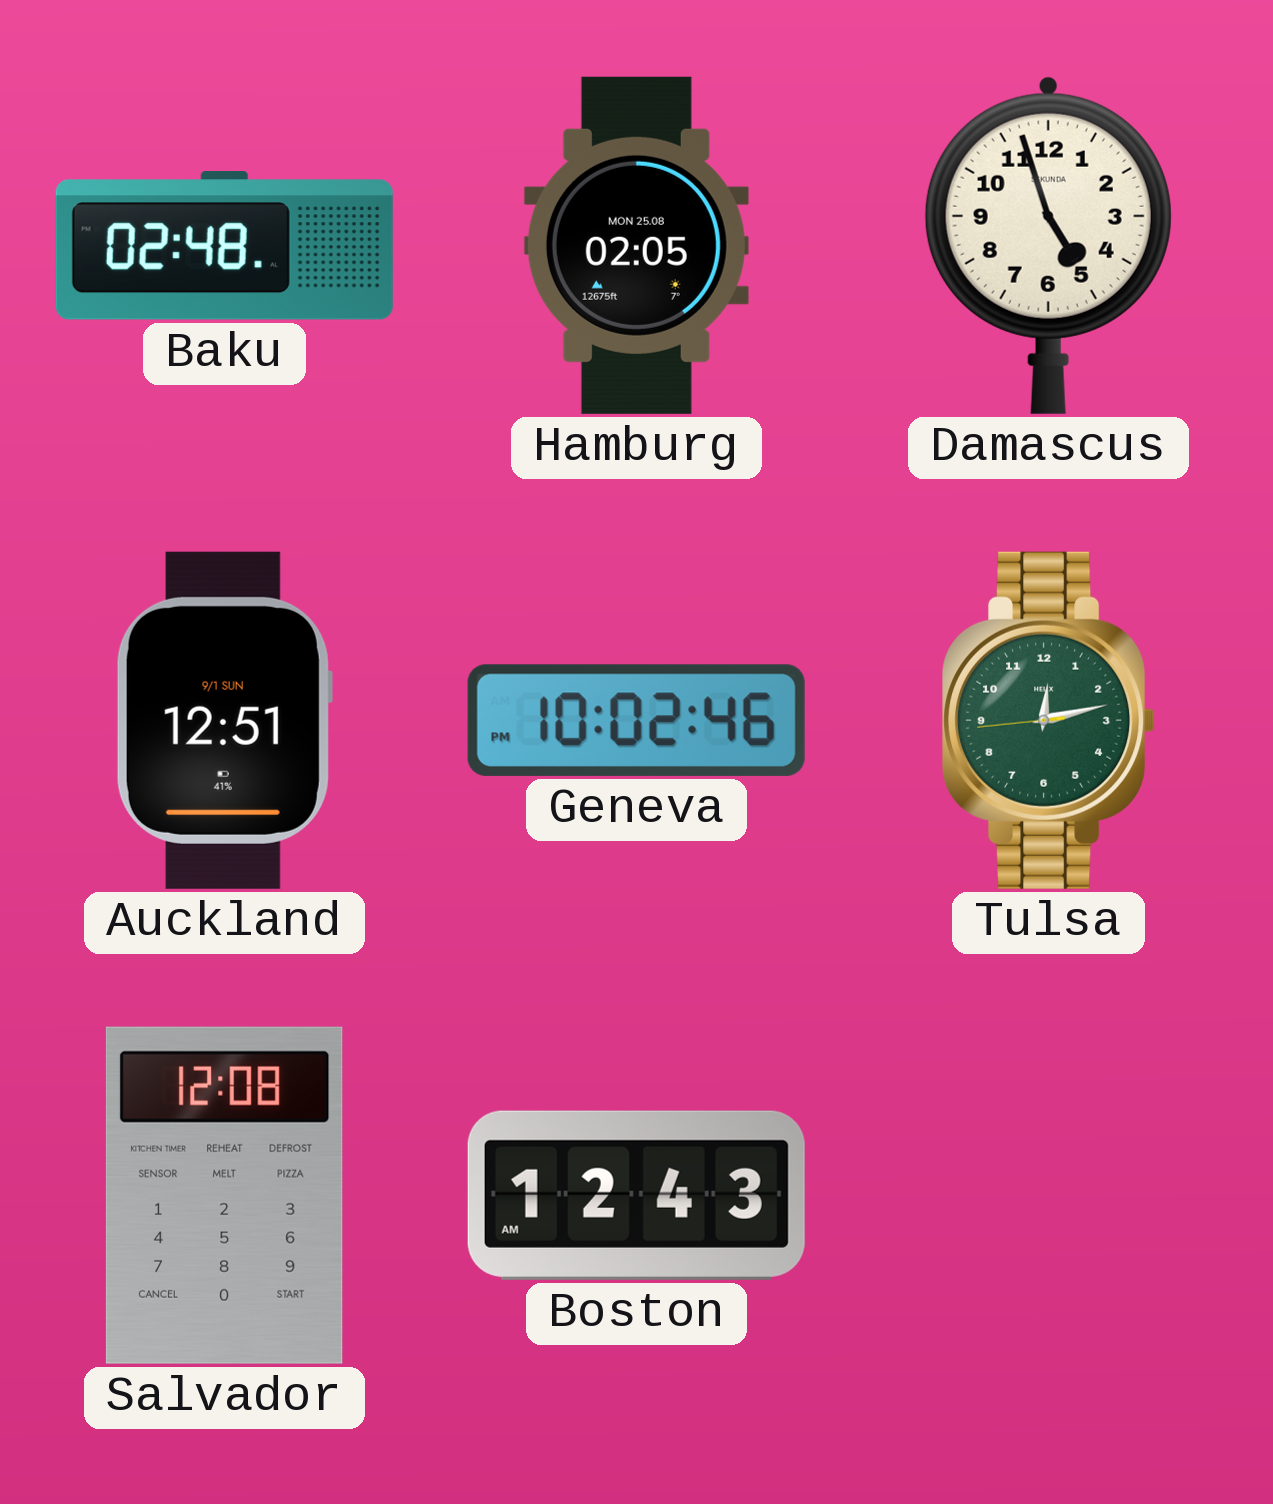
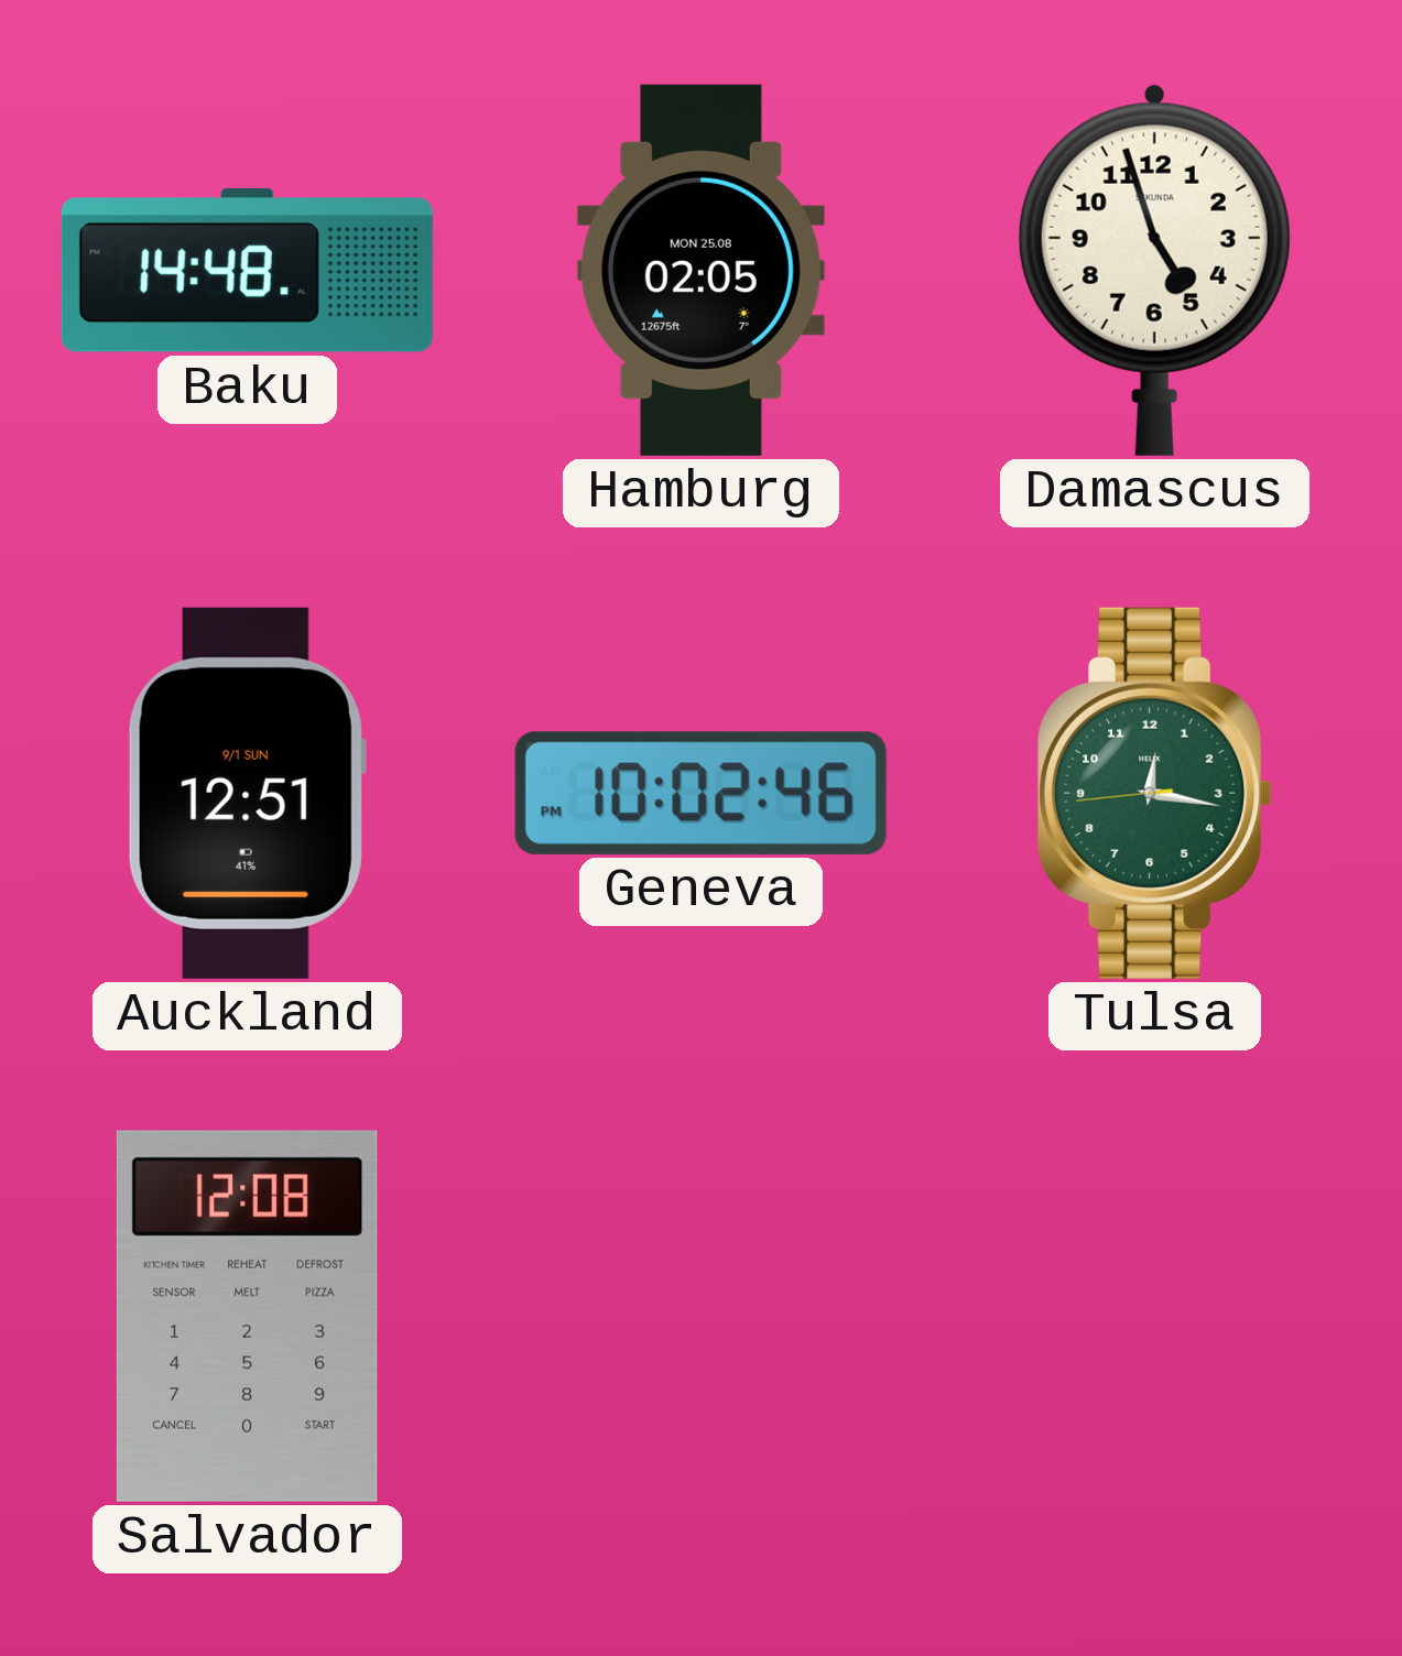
Baku: 02:48 -> 14:48 (247, 271)
Tulsa: 12:12 -> 12:16 (1155, 793)
Boston: 12:43 -> none (636, 1195)
